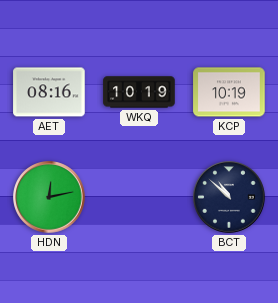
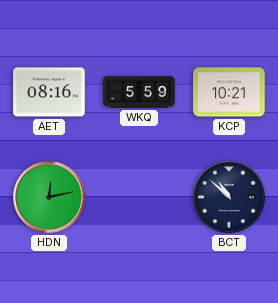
WKQ: 10:19 -> 5:59 (139, 92)
KCP: 10:19 -> 10:21 (229, 92)
